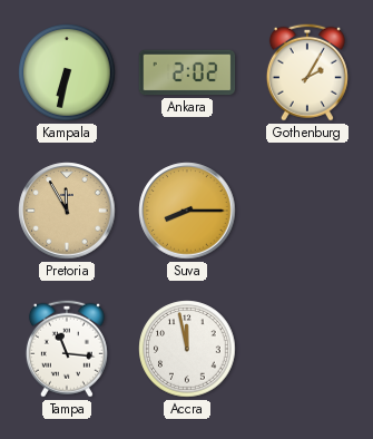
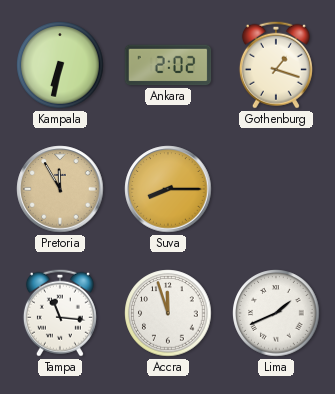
Gothenburg: 2:05 -> 1:18 (276, 65)
Accra: 11:58 -> 11:57 (168, 313)
Lima: none -> 1:41 (276, 313)
